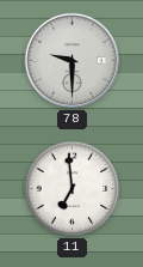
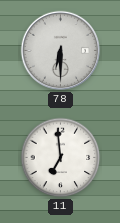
78: 9:30 -> 6:30 (61, 51)
